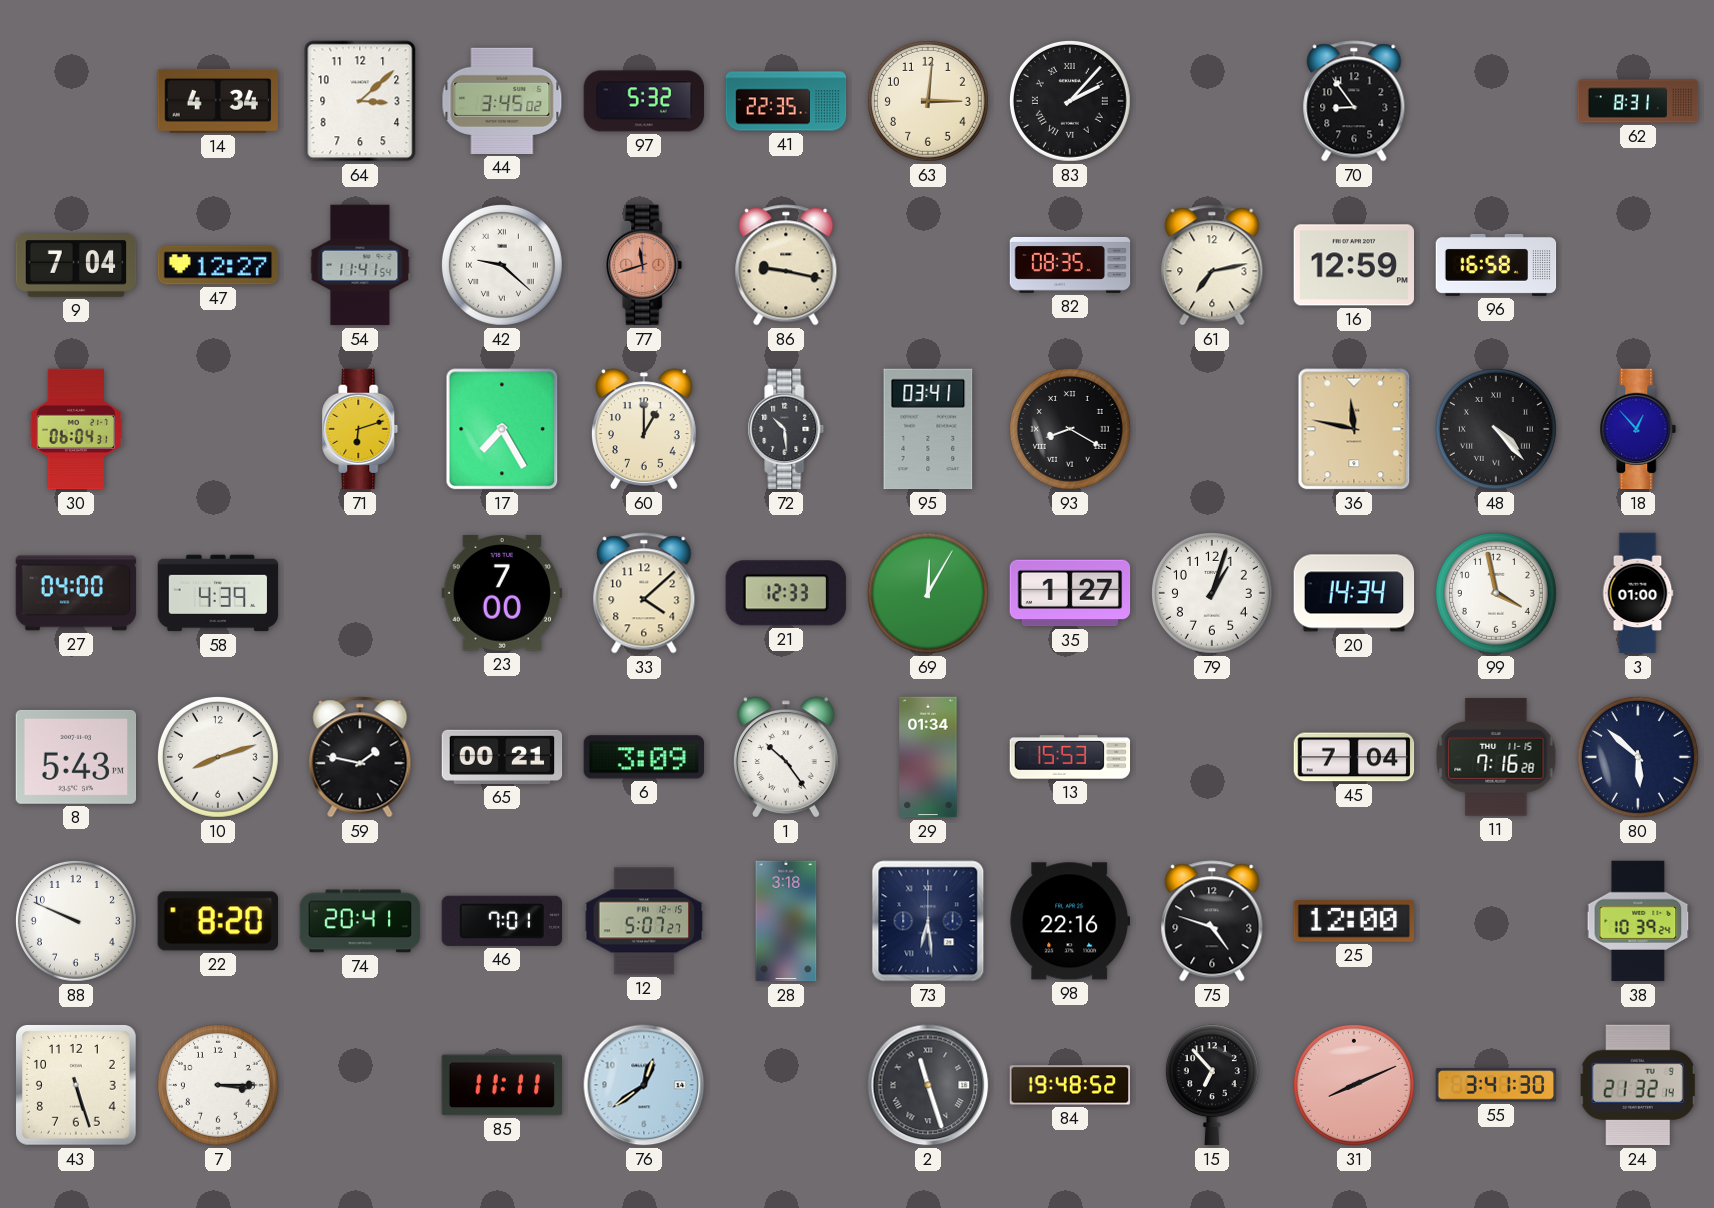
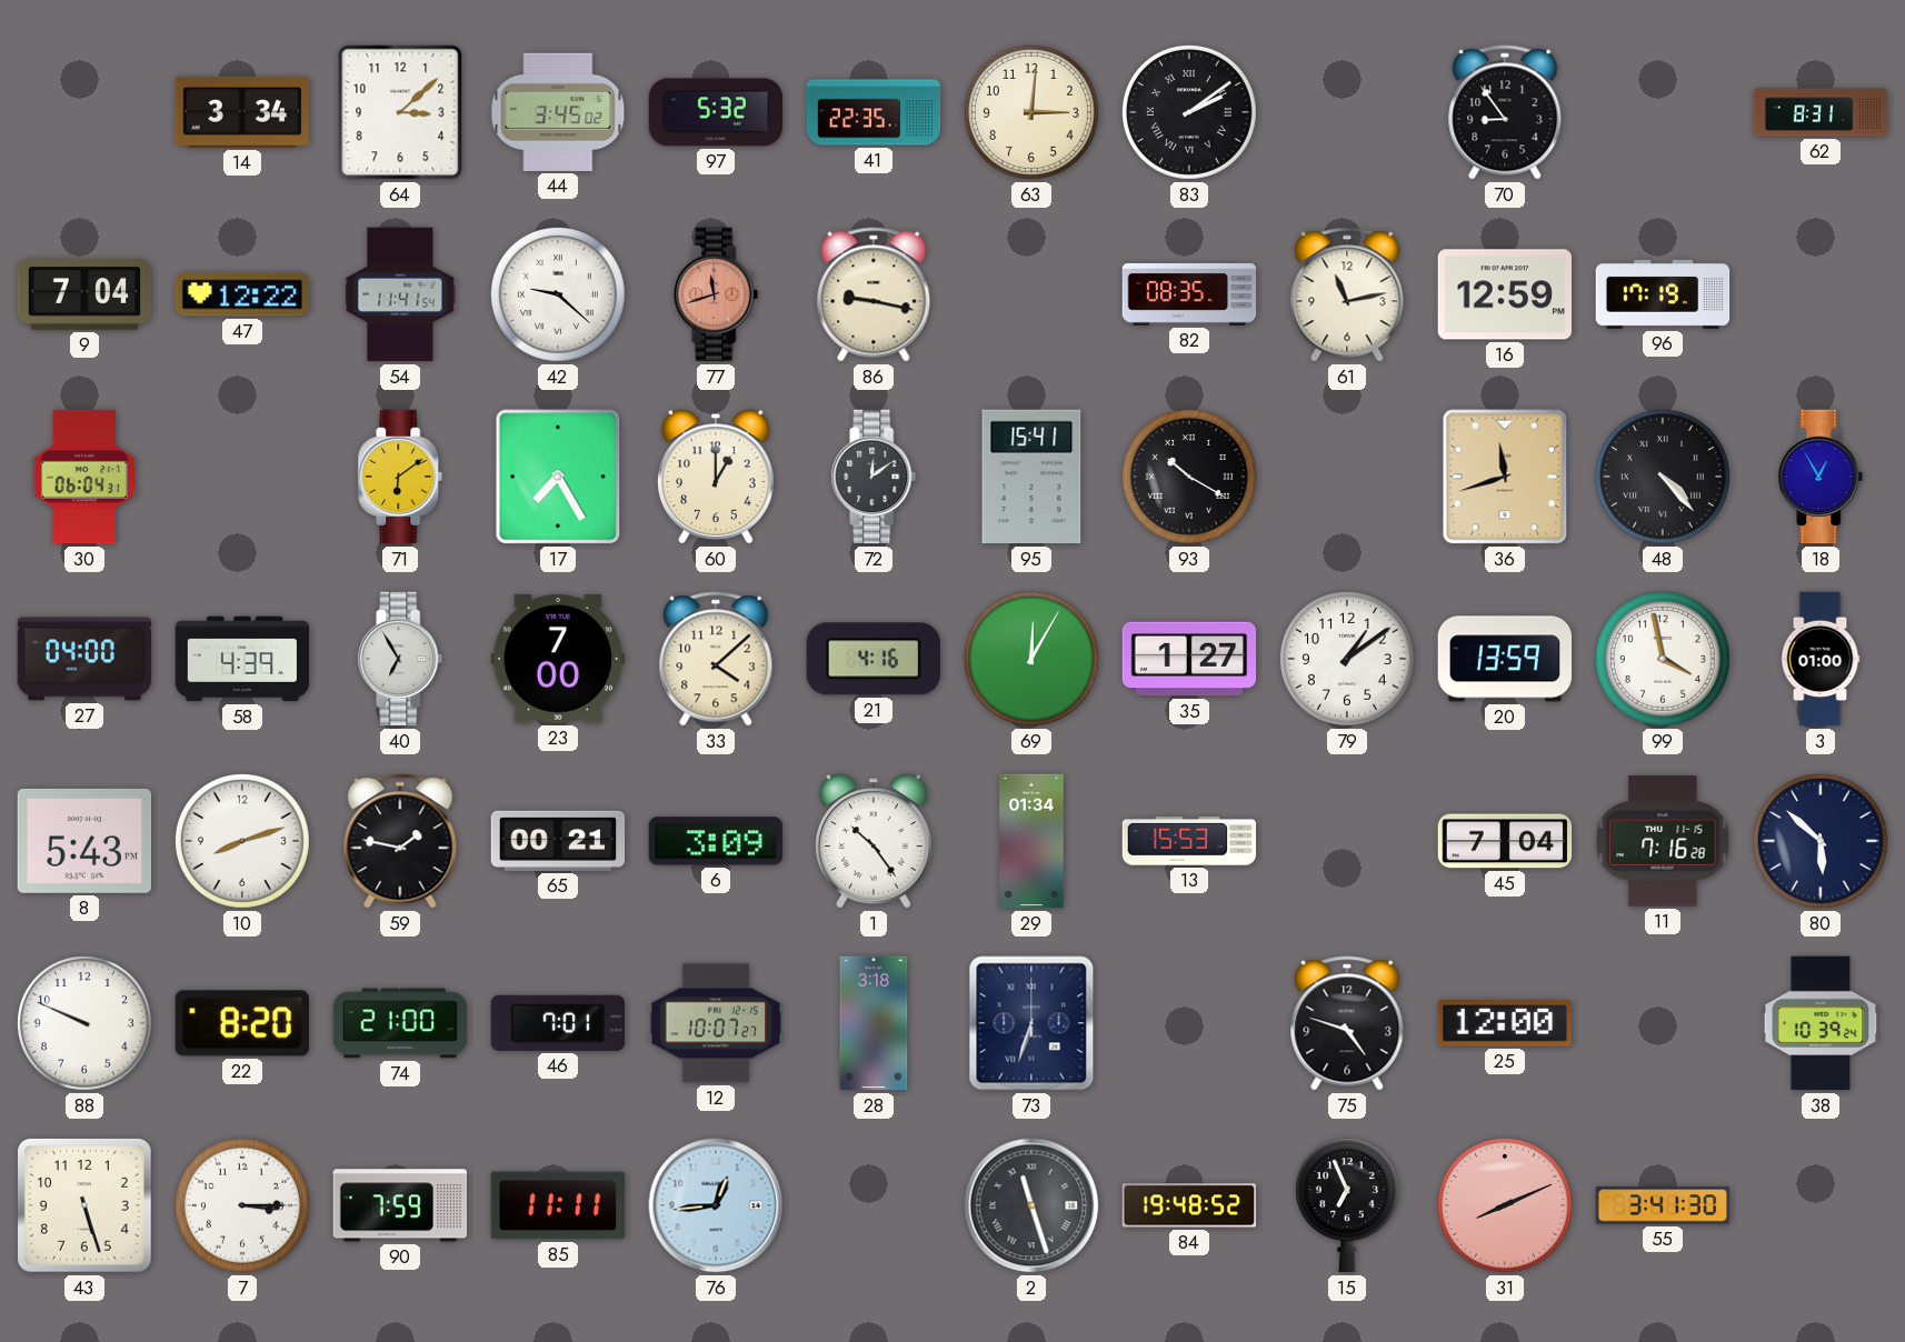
14: 4:34 -> 3:34 (241, 112)
83: 2:07 -> 2:09 (1189, 112)
47: 12:27 -> 12:22 (242, 294)
61: 7:13 -> 11:13 (1347, 294)
96: 16:58 -> 17:19 (1663, 294)
71: 6:12 -> 6:09 (400, 477)
72: 10:29 -> 12:09 (874, 477)
95: 03:41 -> 15:41 (1031, 477)
93: 8:20 -> 10:20 (1189, 477)
36: 11:47 -> 11:42 (1505, 477)
18: 12:53 -> 12:55 (1821, 477)
40: none -> 6:55 (400, 659)
21: 12:33 -> 4:16 (874, 659)
79: 1:03 -> 1:09 (1347, 659)
20: 14:34 -> 13:59 (1505, 659)
74: 20:41 -> 21:00 (400, 1023)
12: 5:07 -> 10:07 (716, 1023)
73: 6:29 -> 6:33 (1031, 1023)
98: 22:16 -> none (1070, 921)
90: none -> 7:59 (400, 1205)
76: 12:39 -> 12:44 (716, 1205)
15: 6:53 -> 6:56 (1347, 1205)
24: 21:32 -> none (1638, 1085)
